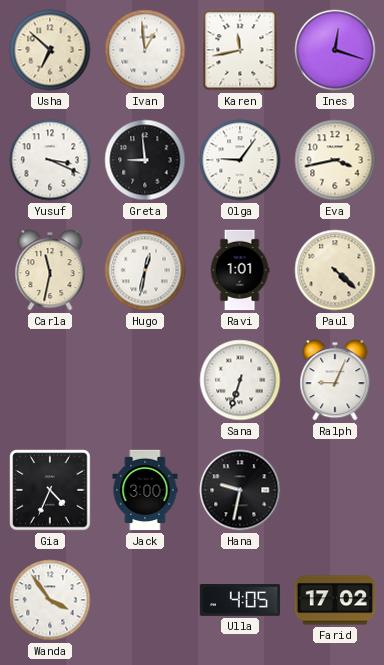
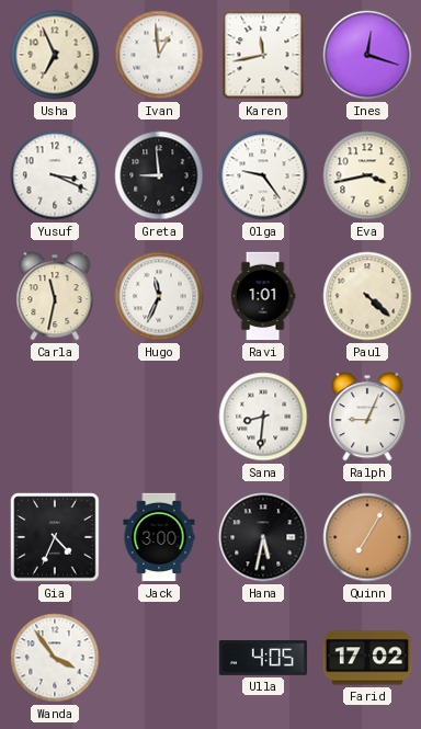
Usha: 6:52 -> 6:56 (55, 55)
Olga: 9:06 -> 9:24 (263, 175)
Hugo: 12:32 -> 11:34 (159, 296)
Sana: 6:33 -> 8:31 (263, 417)
Hana: 9:32 -> 5:32 (263, 537)
Quinn: none -> 7:05 (367, 537)
